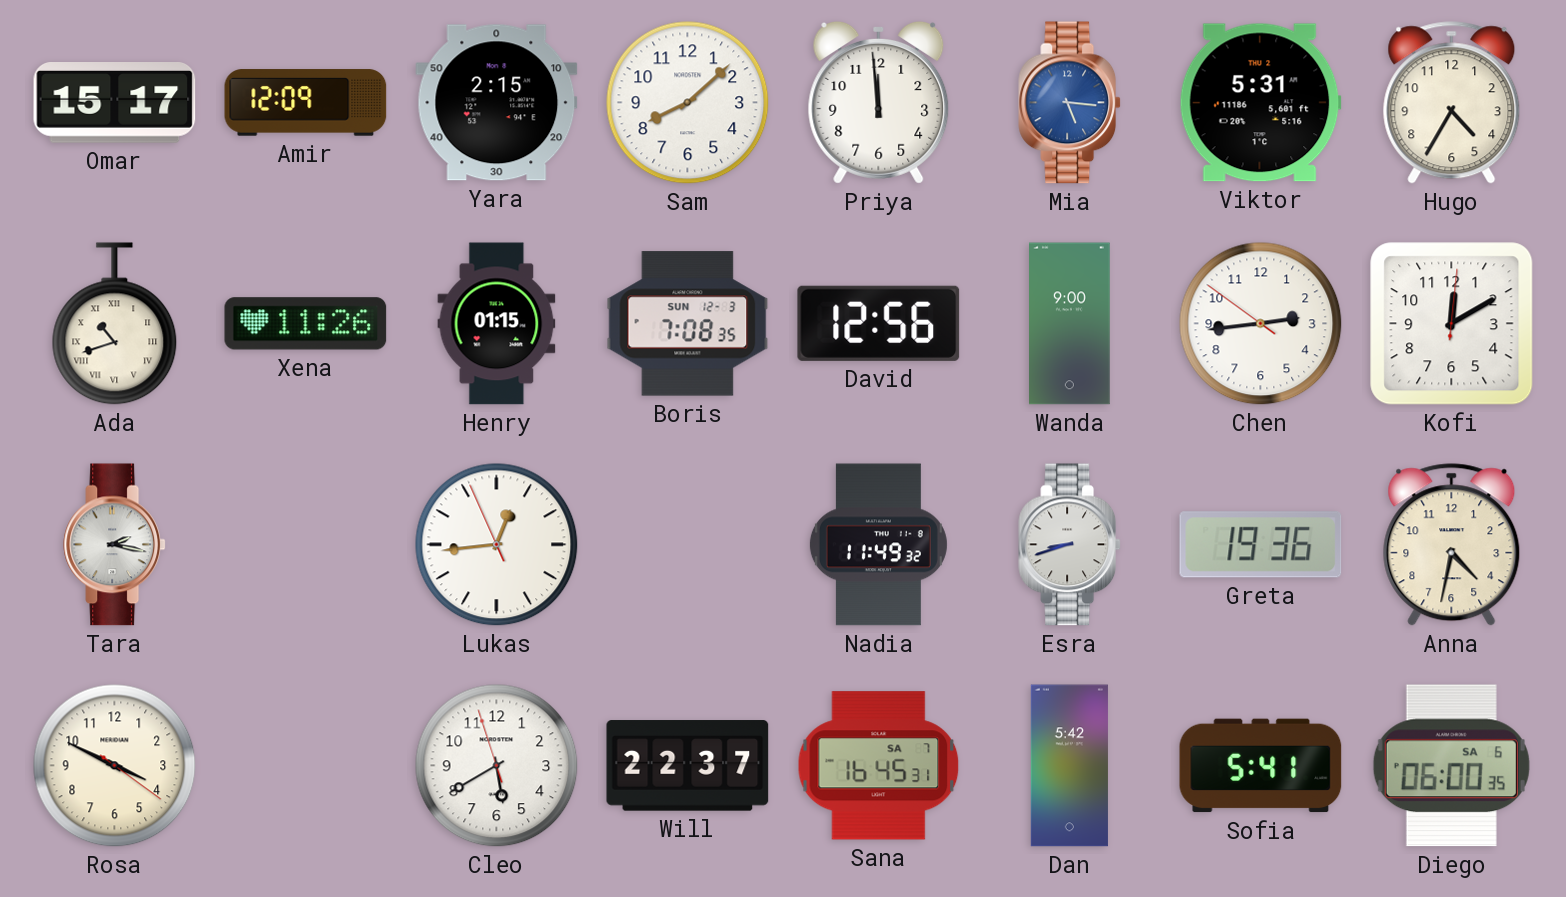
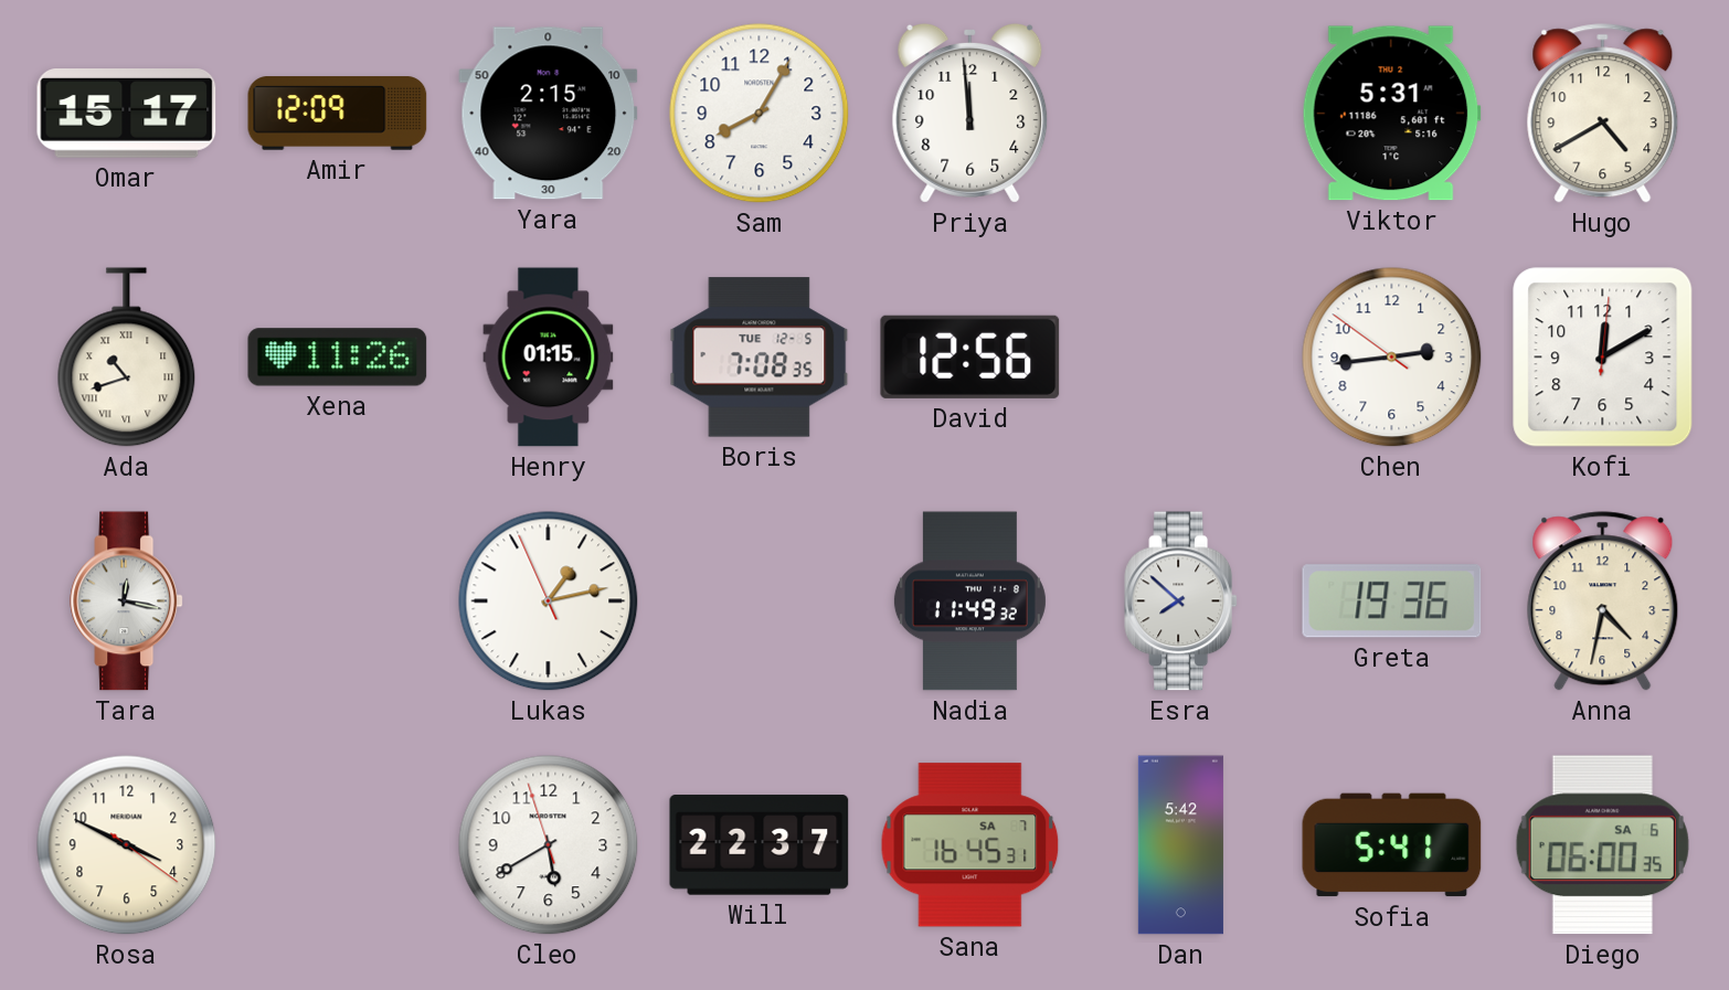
Sam: 8:08 -> 8:05 (760, 114)
Mia: 5:16 -> none (1070, 103)
Hugo: 4:35 -> 4:40 (1603, 114)
Boris date: SUN 12-3 -> TUE 12-5 (760, 358)
Wanda: 9:00 -> none (1070, 324)
Tara: 2:17 -> 12:17 (127, 602)
Lukas: 12:43 -> 1:12 (549, 602)
Esra: 8:42 -> 7:52 (1181, 602)
